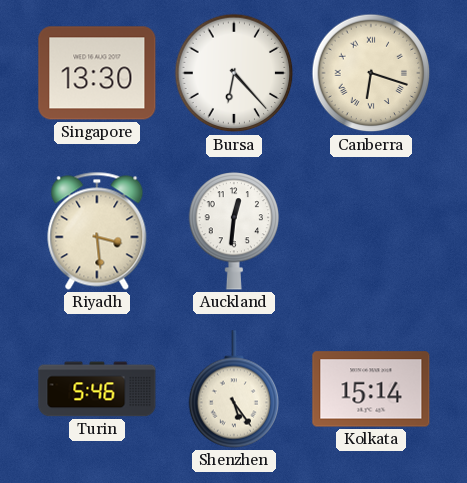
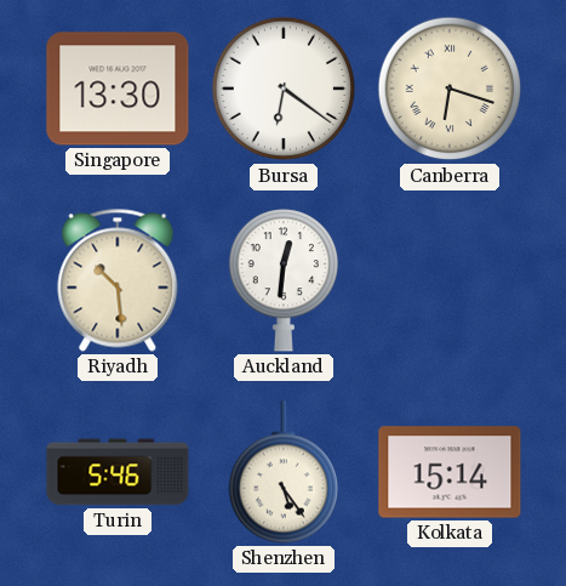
Bursa: 6:23 -> 6:21 (284, 89)
Riyadh: 3:29 -> 10:29 (118, 280)
